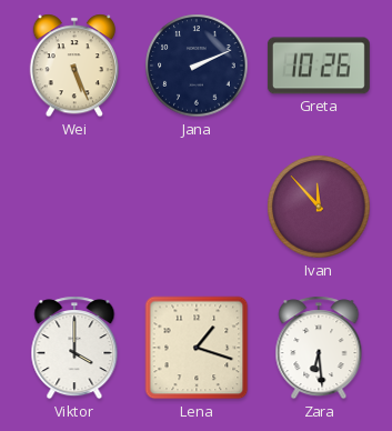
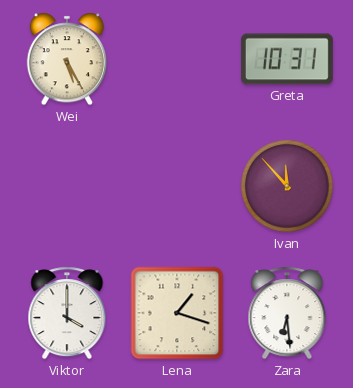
Wei: 5:26 -> 5:25 (66, 59)
Jana: 2:11 -> none (197, 66)
Greta: 10:26 -> 10:31 (287, 59)
